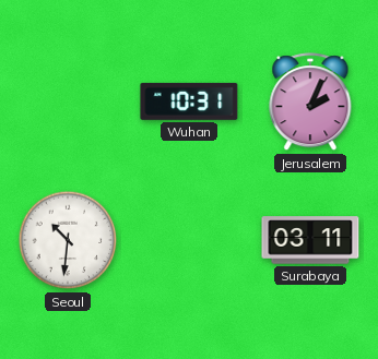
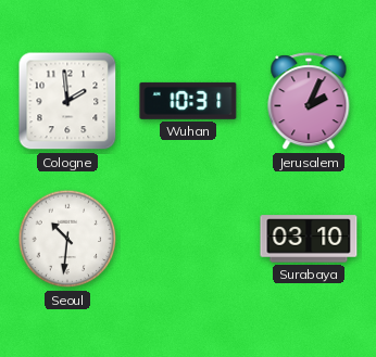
Cologne: none -> 1:59 (67, 101)
Surabaya: 03:11 -> 03:10 (309, 239)
